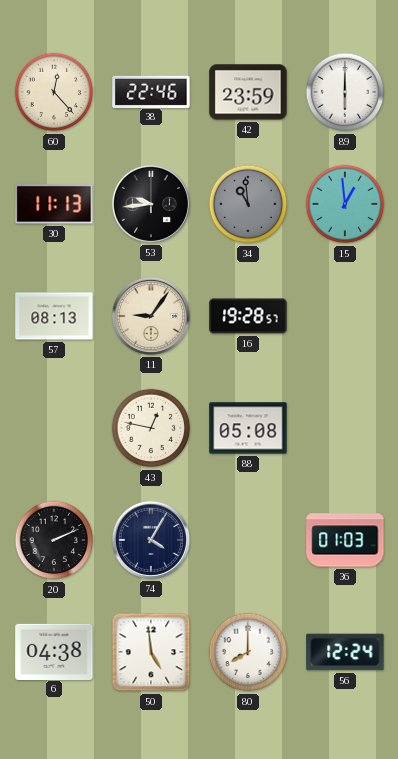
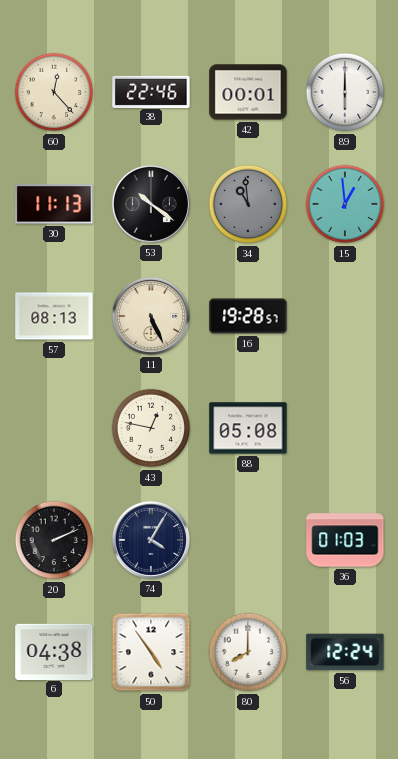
42: 23:59 -> 00:01 (248, 92)
53: 9:44 -> 10:21 (151, 204)
11: 9:06 -> 5:26 (151, 316)
50: 4:59 -> 4:54 (151, 652)
